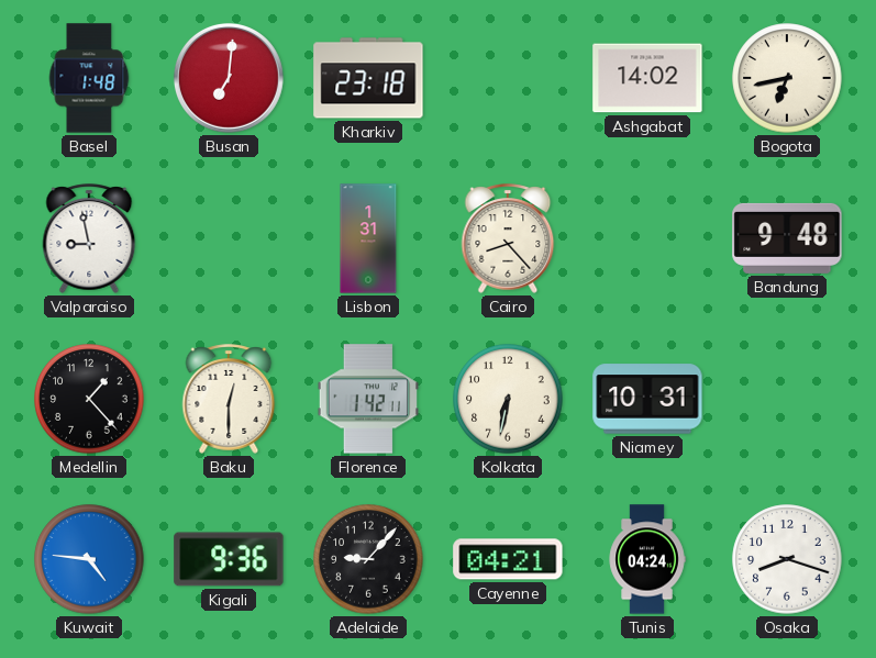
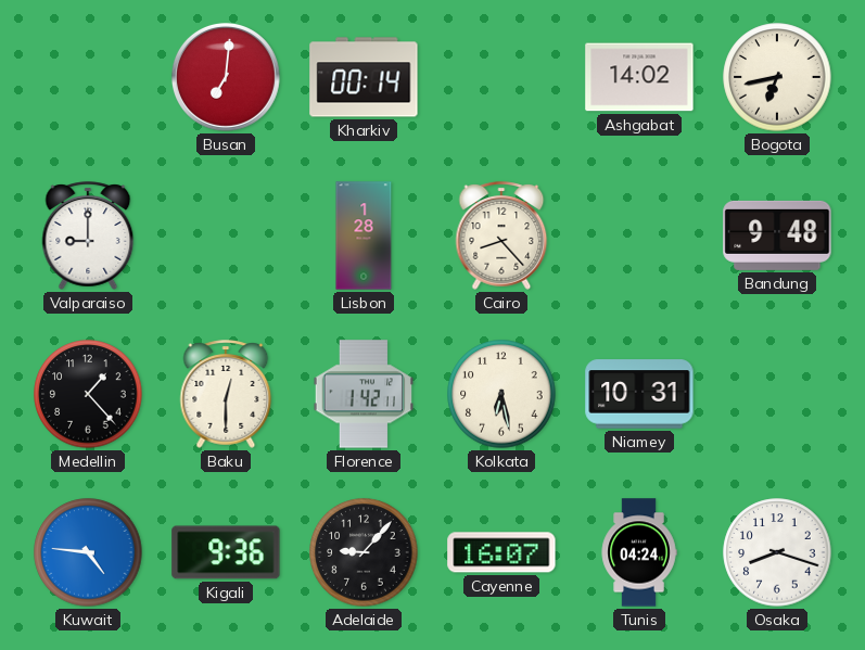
Basel: 1:48 -> none (89, 78)
Kharkiv: 23:18 -> 00:14 (364, 77)
Valparaiso: 8:58 -> 9:00 (88, 235)
Lisbon: 1:31 -> 1:28 (364, 235)
Kolkata: 6:32 -> 6:28 (501, 394)
Cayenne: 04:21 -> 16:07 (501, 552)
